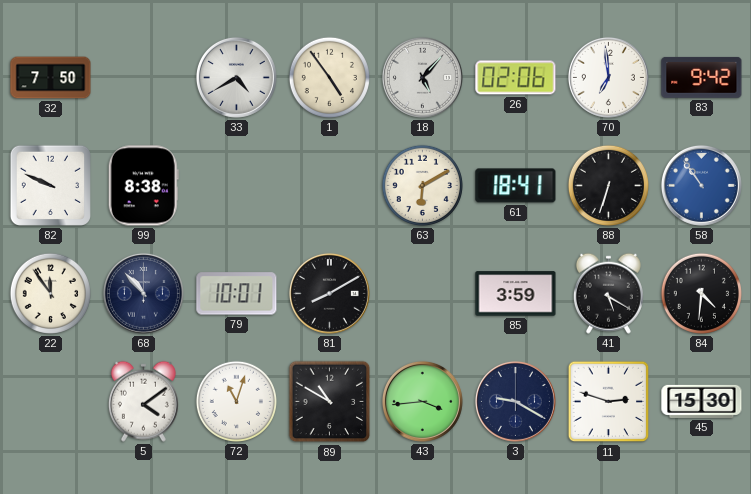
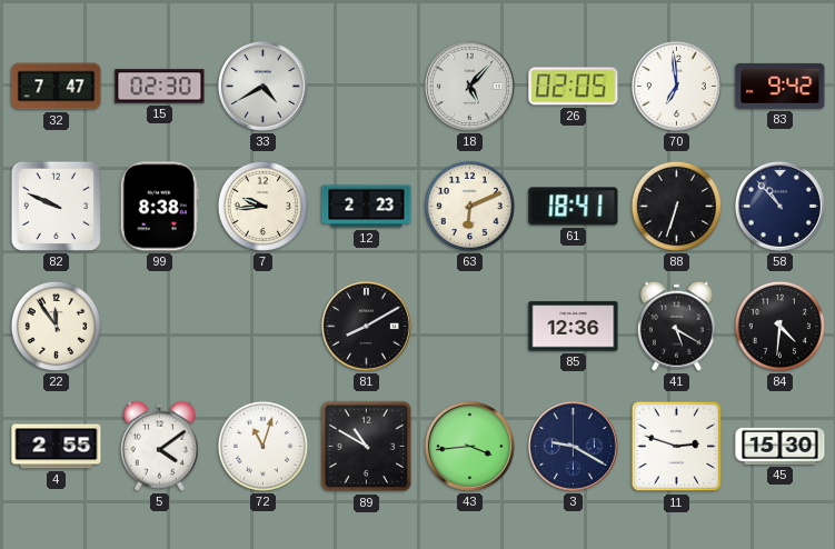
32: 7:50 -> 7:47 (57, 87)
15: none -> 02:30 (160, 87)
1: 4:54 -> none (329, 77)
26: 02:06 -> 02:05 (574, 87)
7: none -> 9:44 (262, 206)
12: none -> 2:23 (367, 207)
63: 6:10 -> 6:11 (469, 206)
58: 10:54 -> 10:53 (779, 206)
58 dial: blue -> navy (779, 206)
68: 10:53 -> none (143, 293)
79: 10:01 -> none (237, 294)
85: 3:59 -> 12:36 (574, 327)
4: none -> 2:55 (57, 447)
